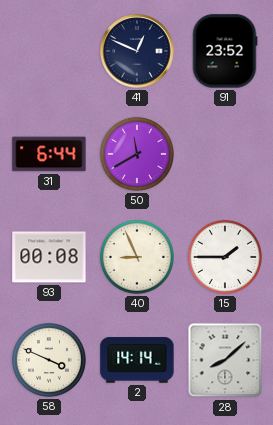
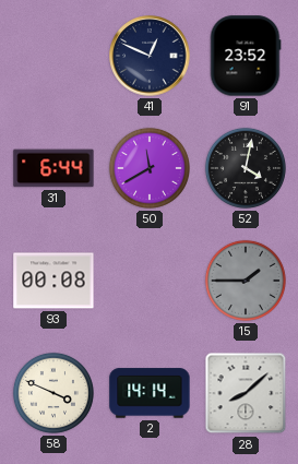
52: none -> 4:02 (246, 168)
40: 8:56 -> none (137, 257)
15 dial: white -> grey (246, 281)
